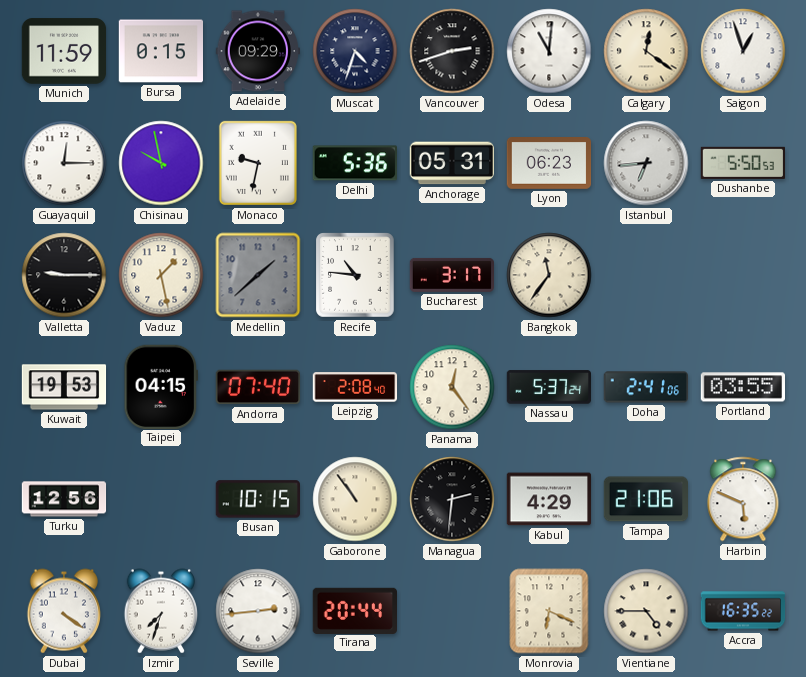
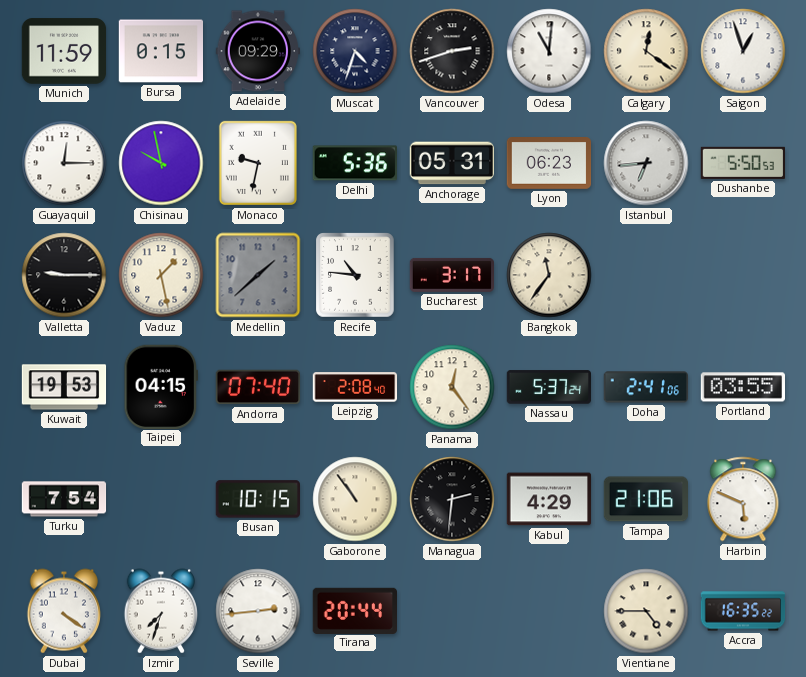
Turku: 12:56 -> 7:54 (64, 499)
Monrovia: 6:19 -> none (549, 611)
